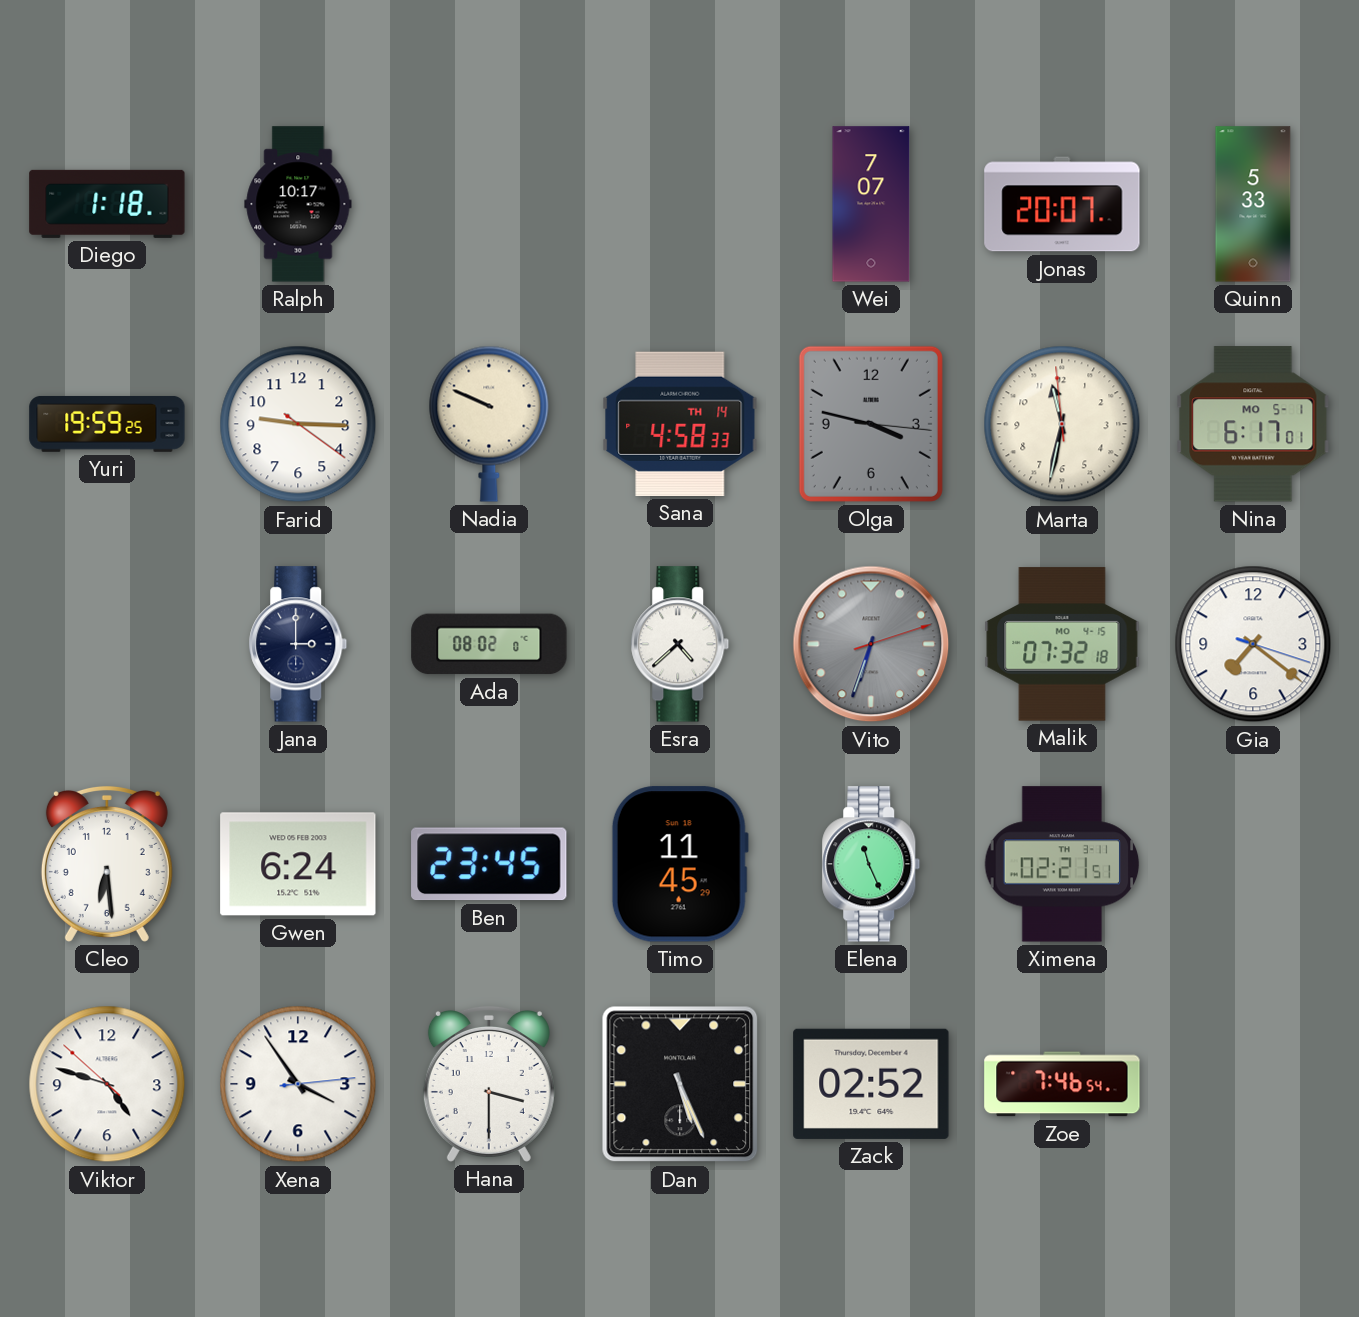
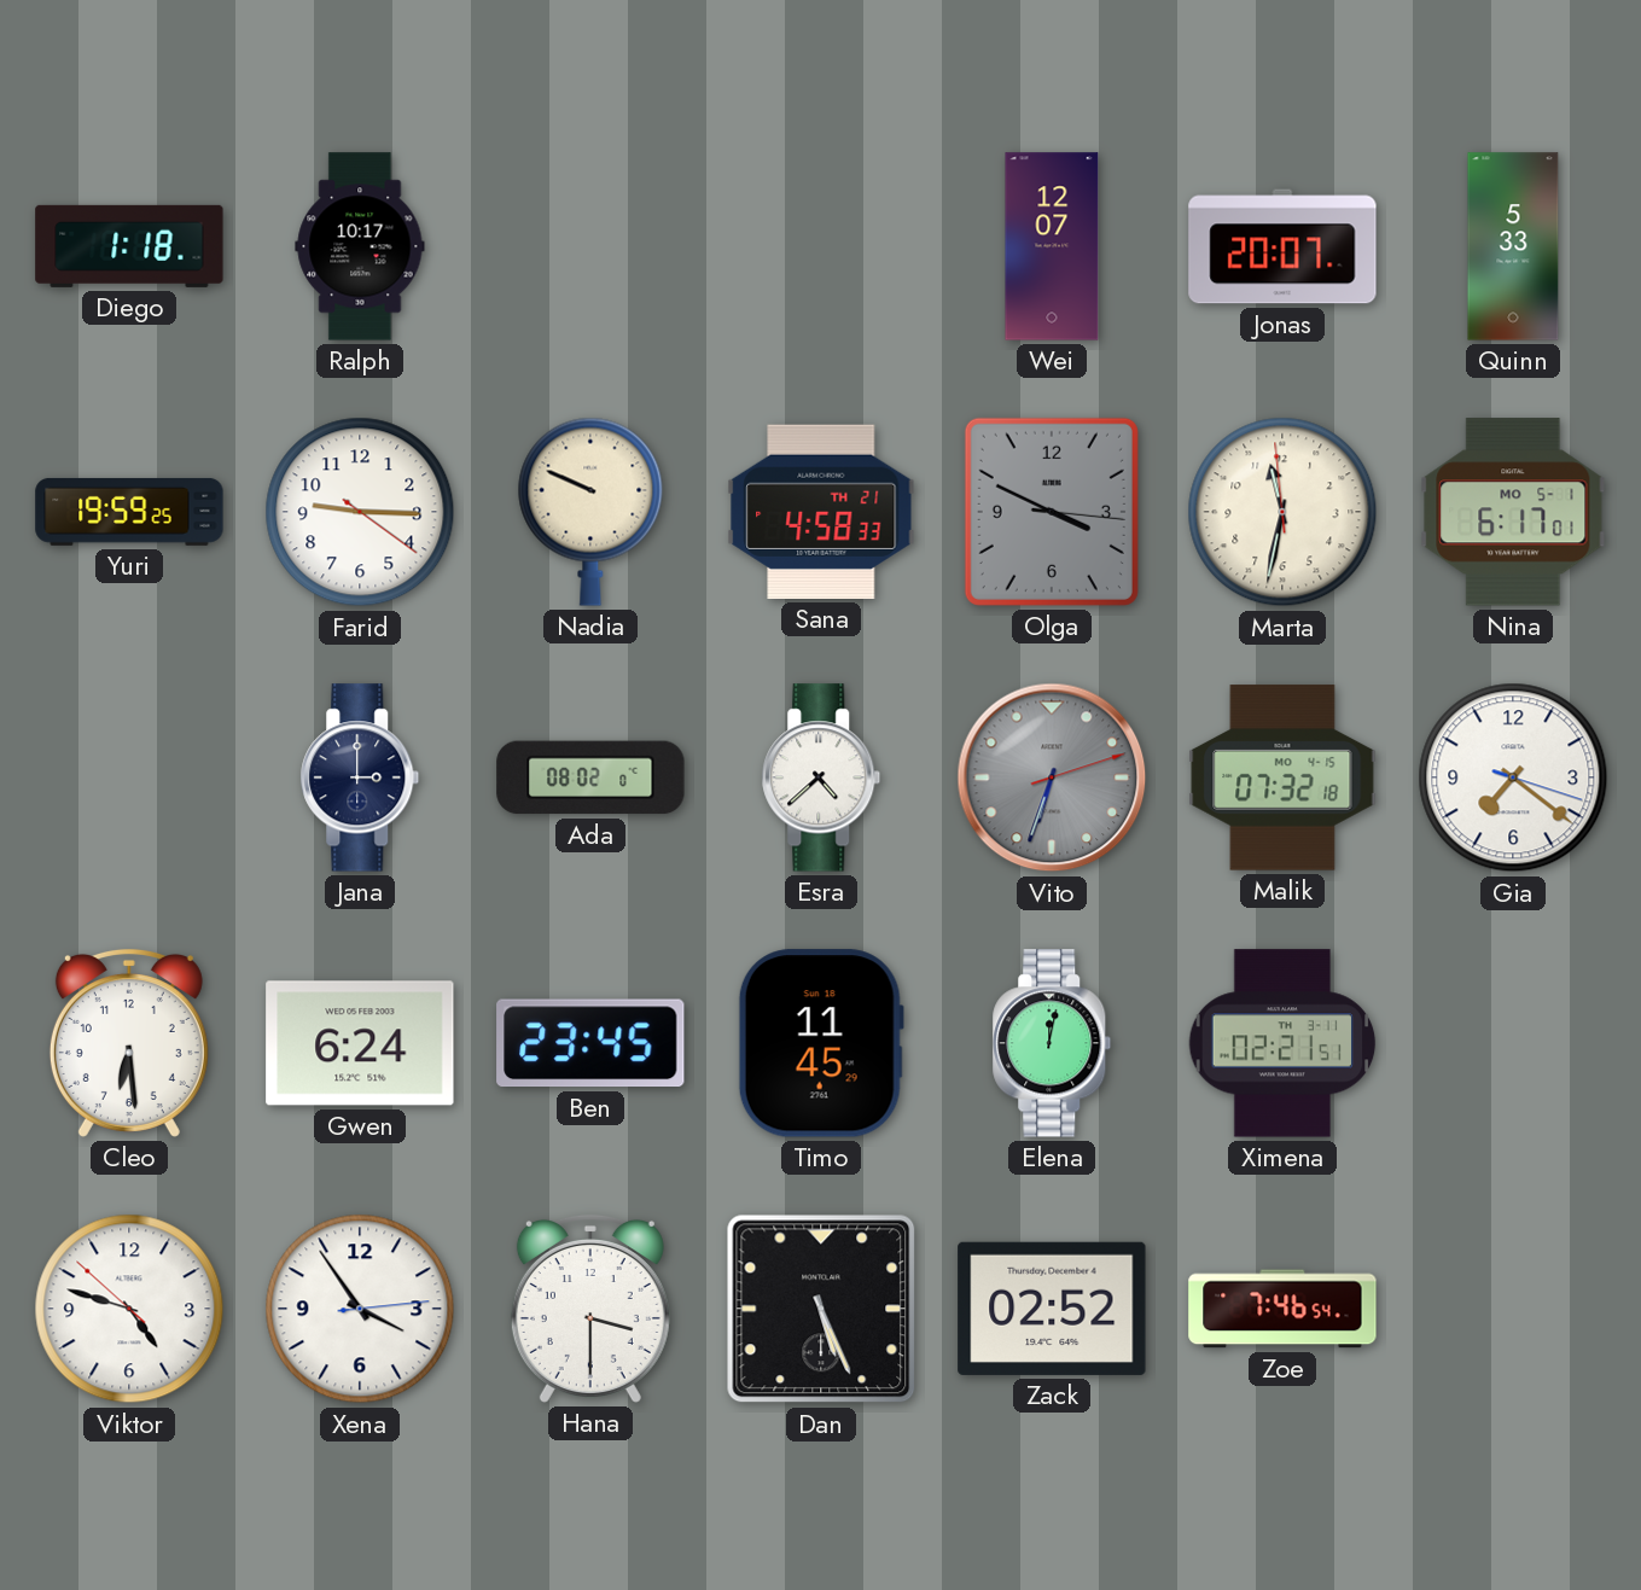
Wei: 7:07 -> 12:07 (1052, 246)
Sana date: TH 14 -> TH 21 (821, 512)
Olga: 3:47 -> 3:49 (1052, 512)
Elena: 11:26 -> 12:02 (1052, 1043)
